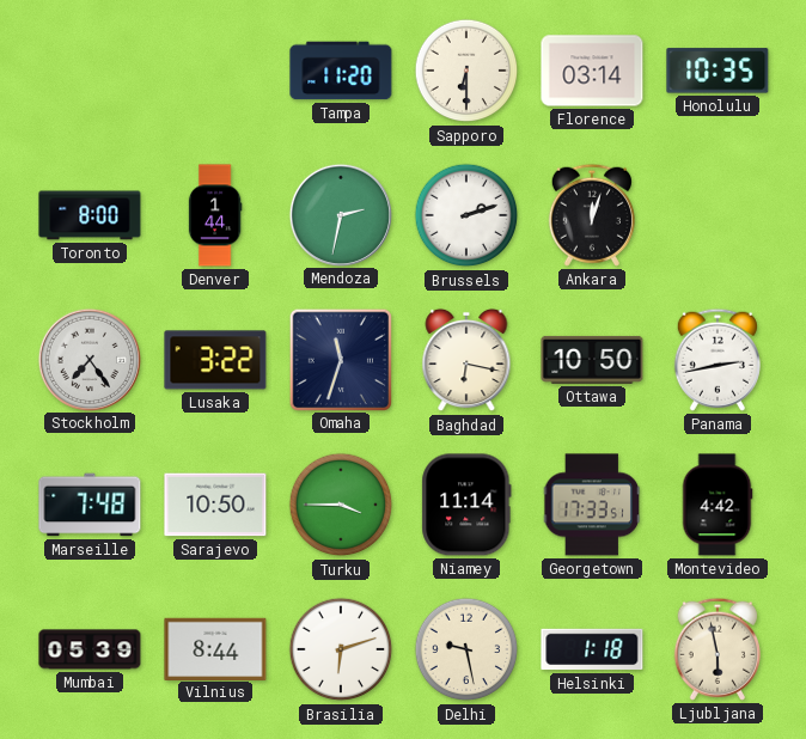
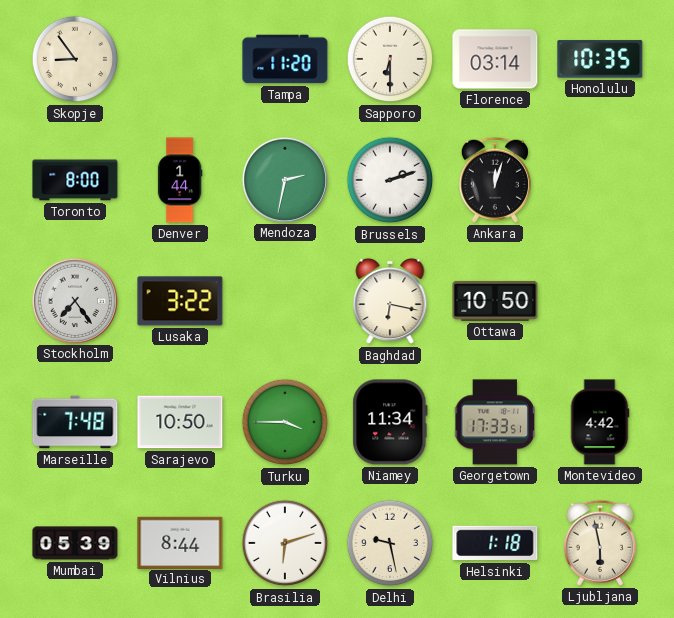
Skopje: none -> 8:54 (75, 59)
Omaha: 11:33 -> none (340, 359)
Panama: 2:43 -> none (718, 360)
Niamey: 11:14 -> 11:34 (390, 422)
